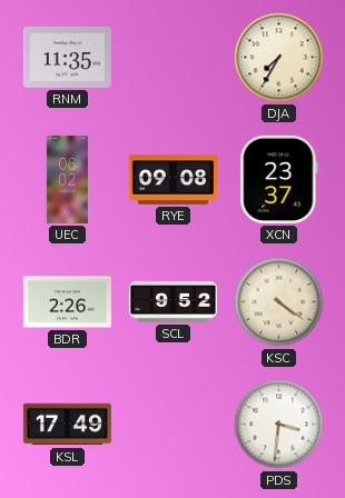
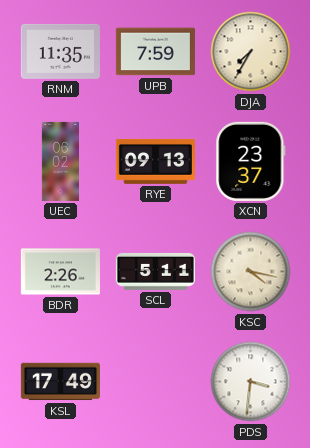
UPB: none -> 7:59 (155, 52)
RYE: 09:08 -> 09:13 (155, 161)
SCL: 9:52 -> 5:11 (155, 271)
KSC: 4:21 -> 4:17 (251, 272)
